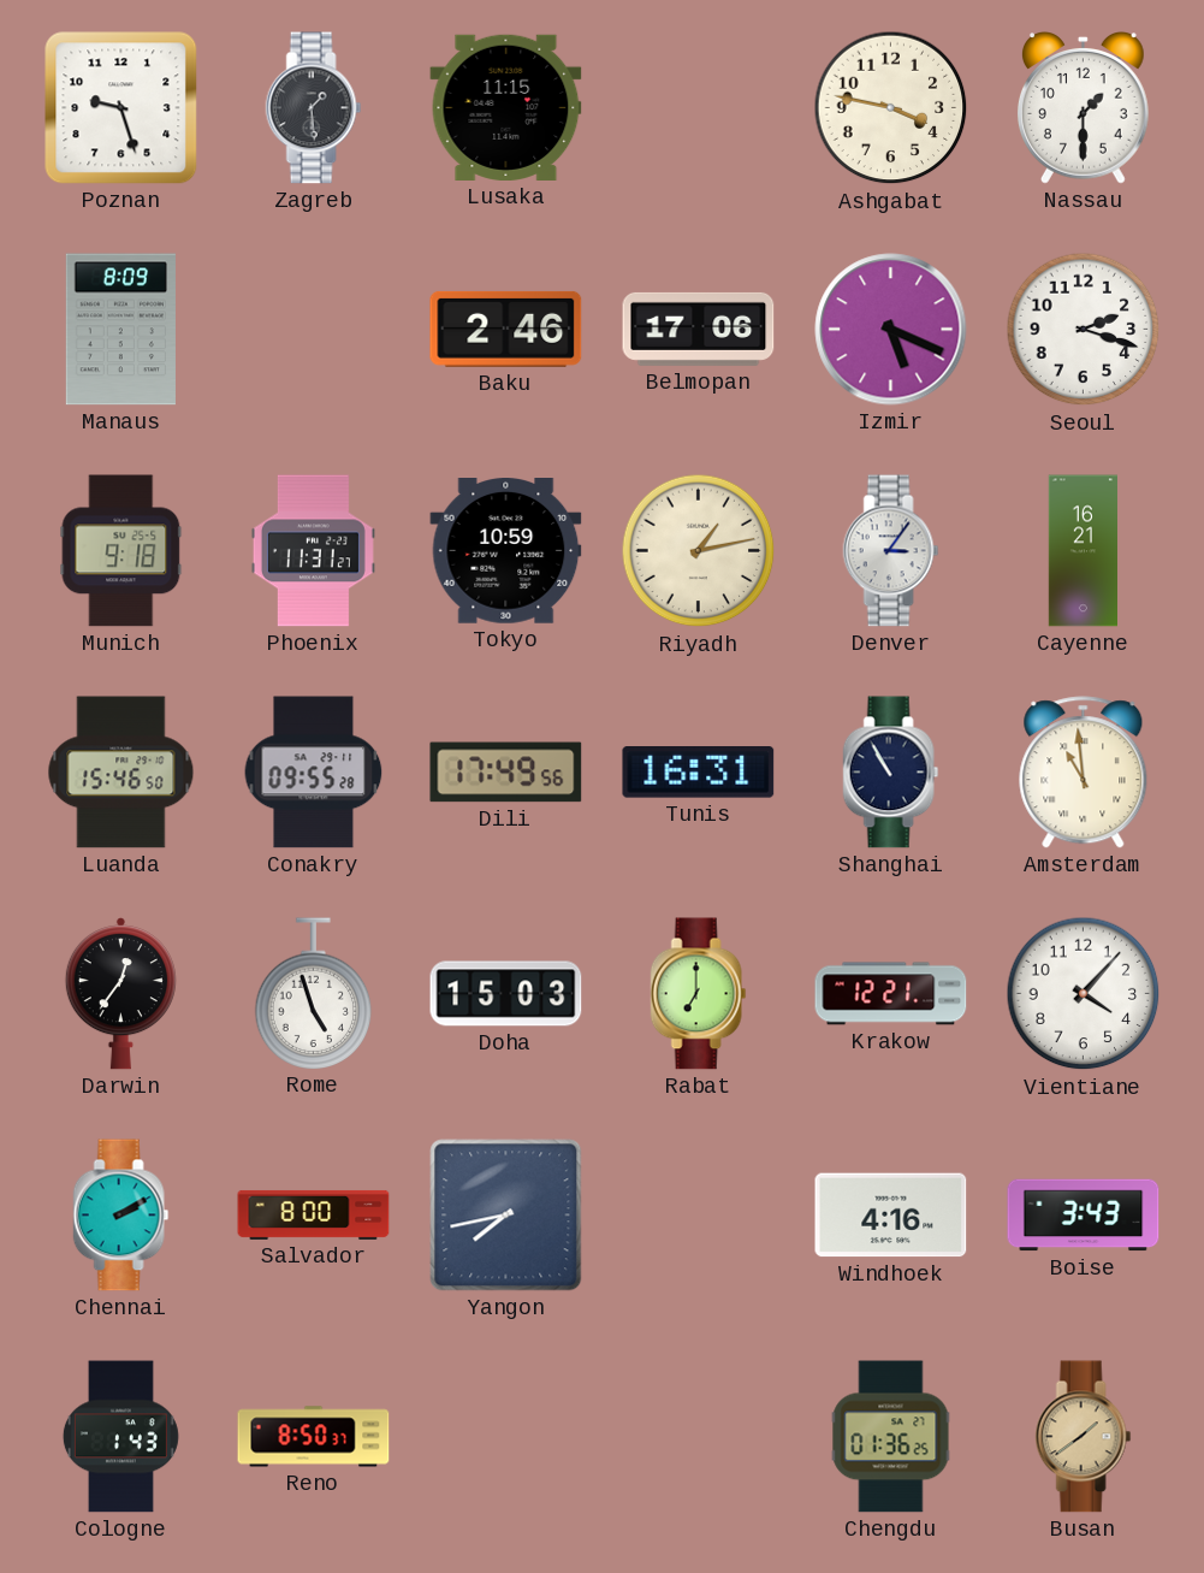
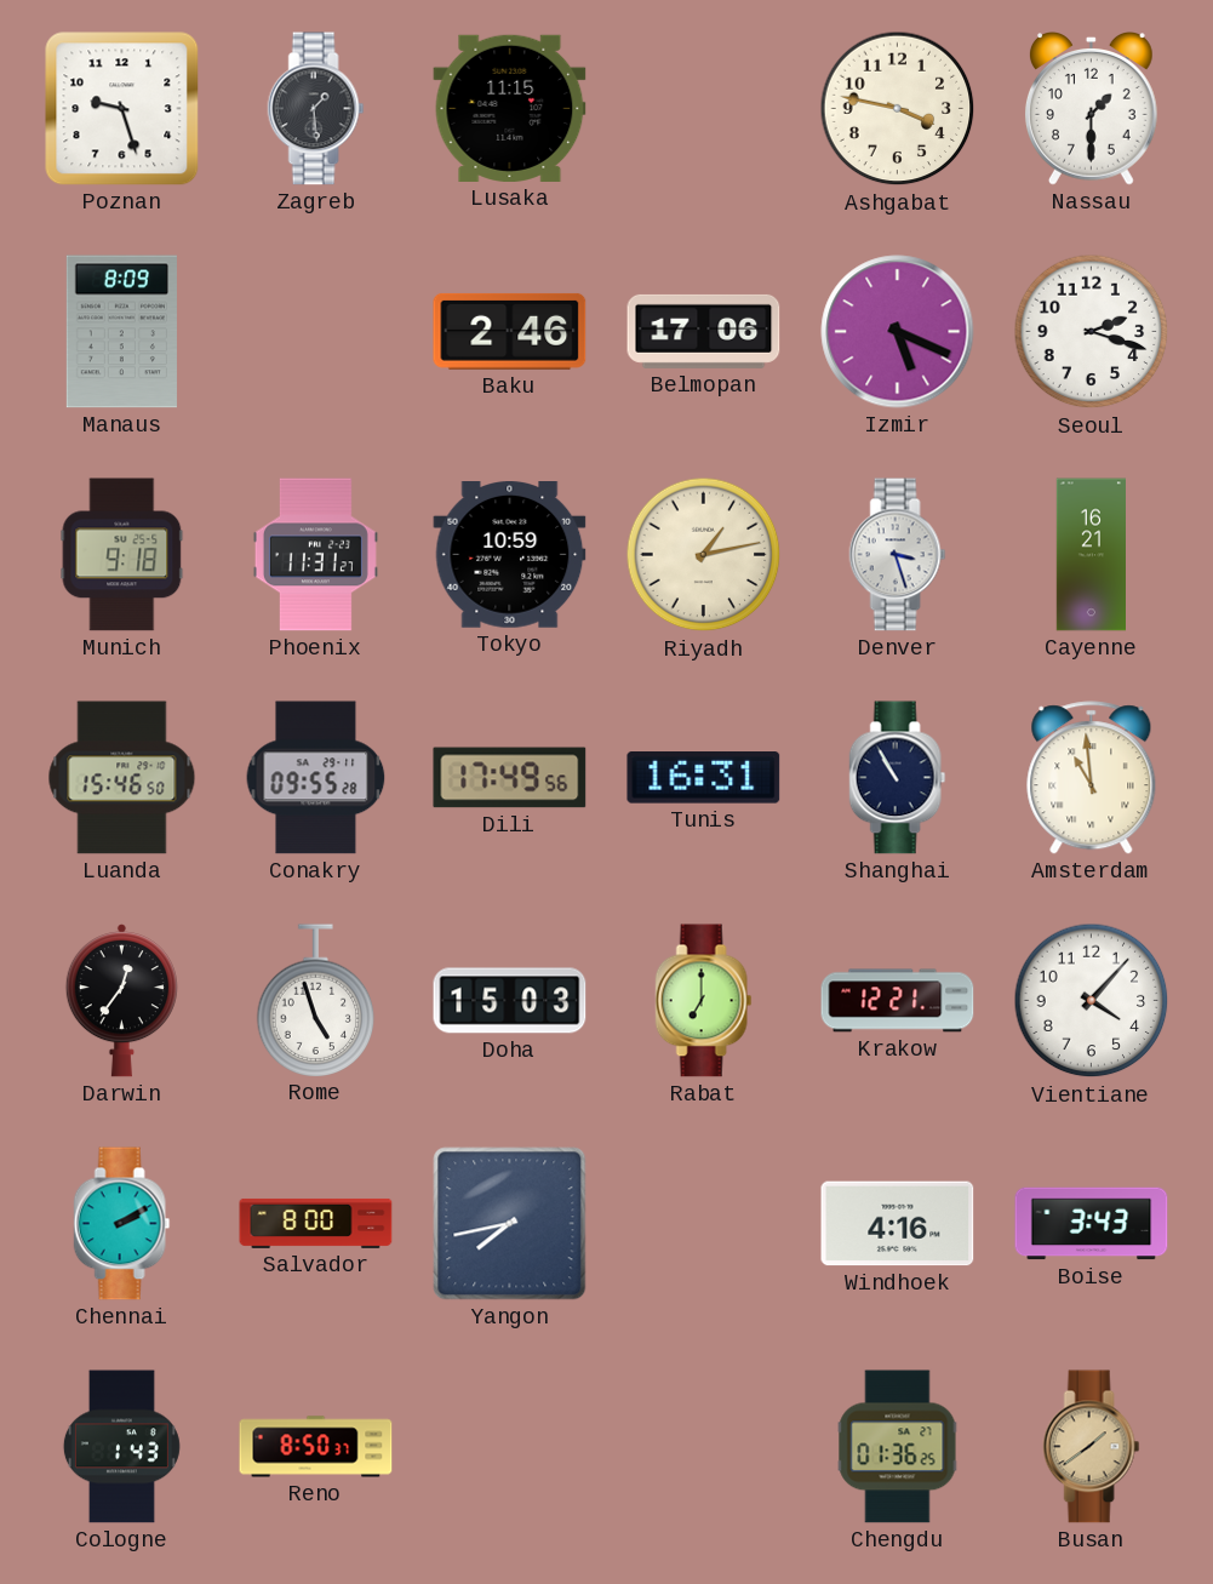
Denver: 3:06 -> 3:27 (898, 555)
